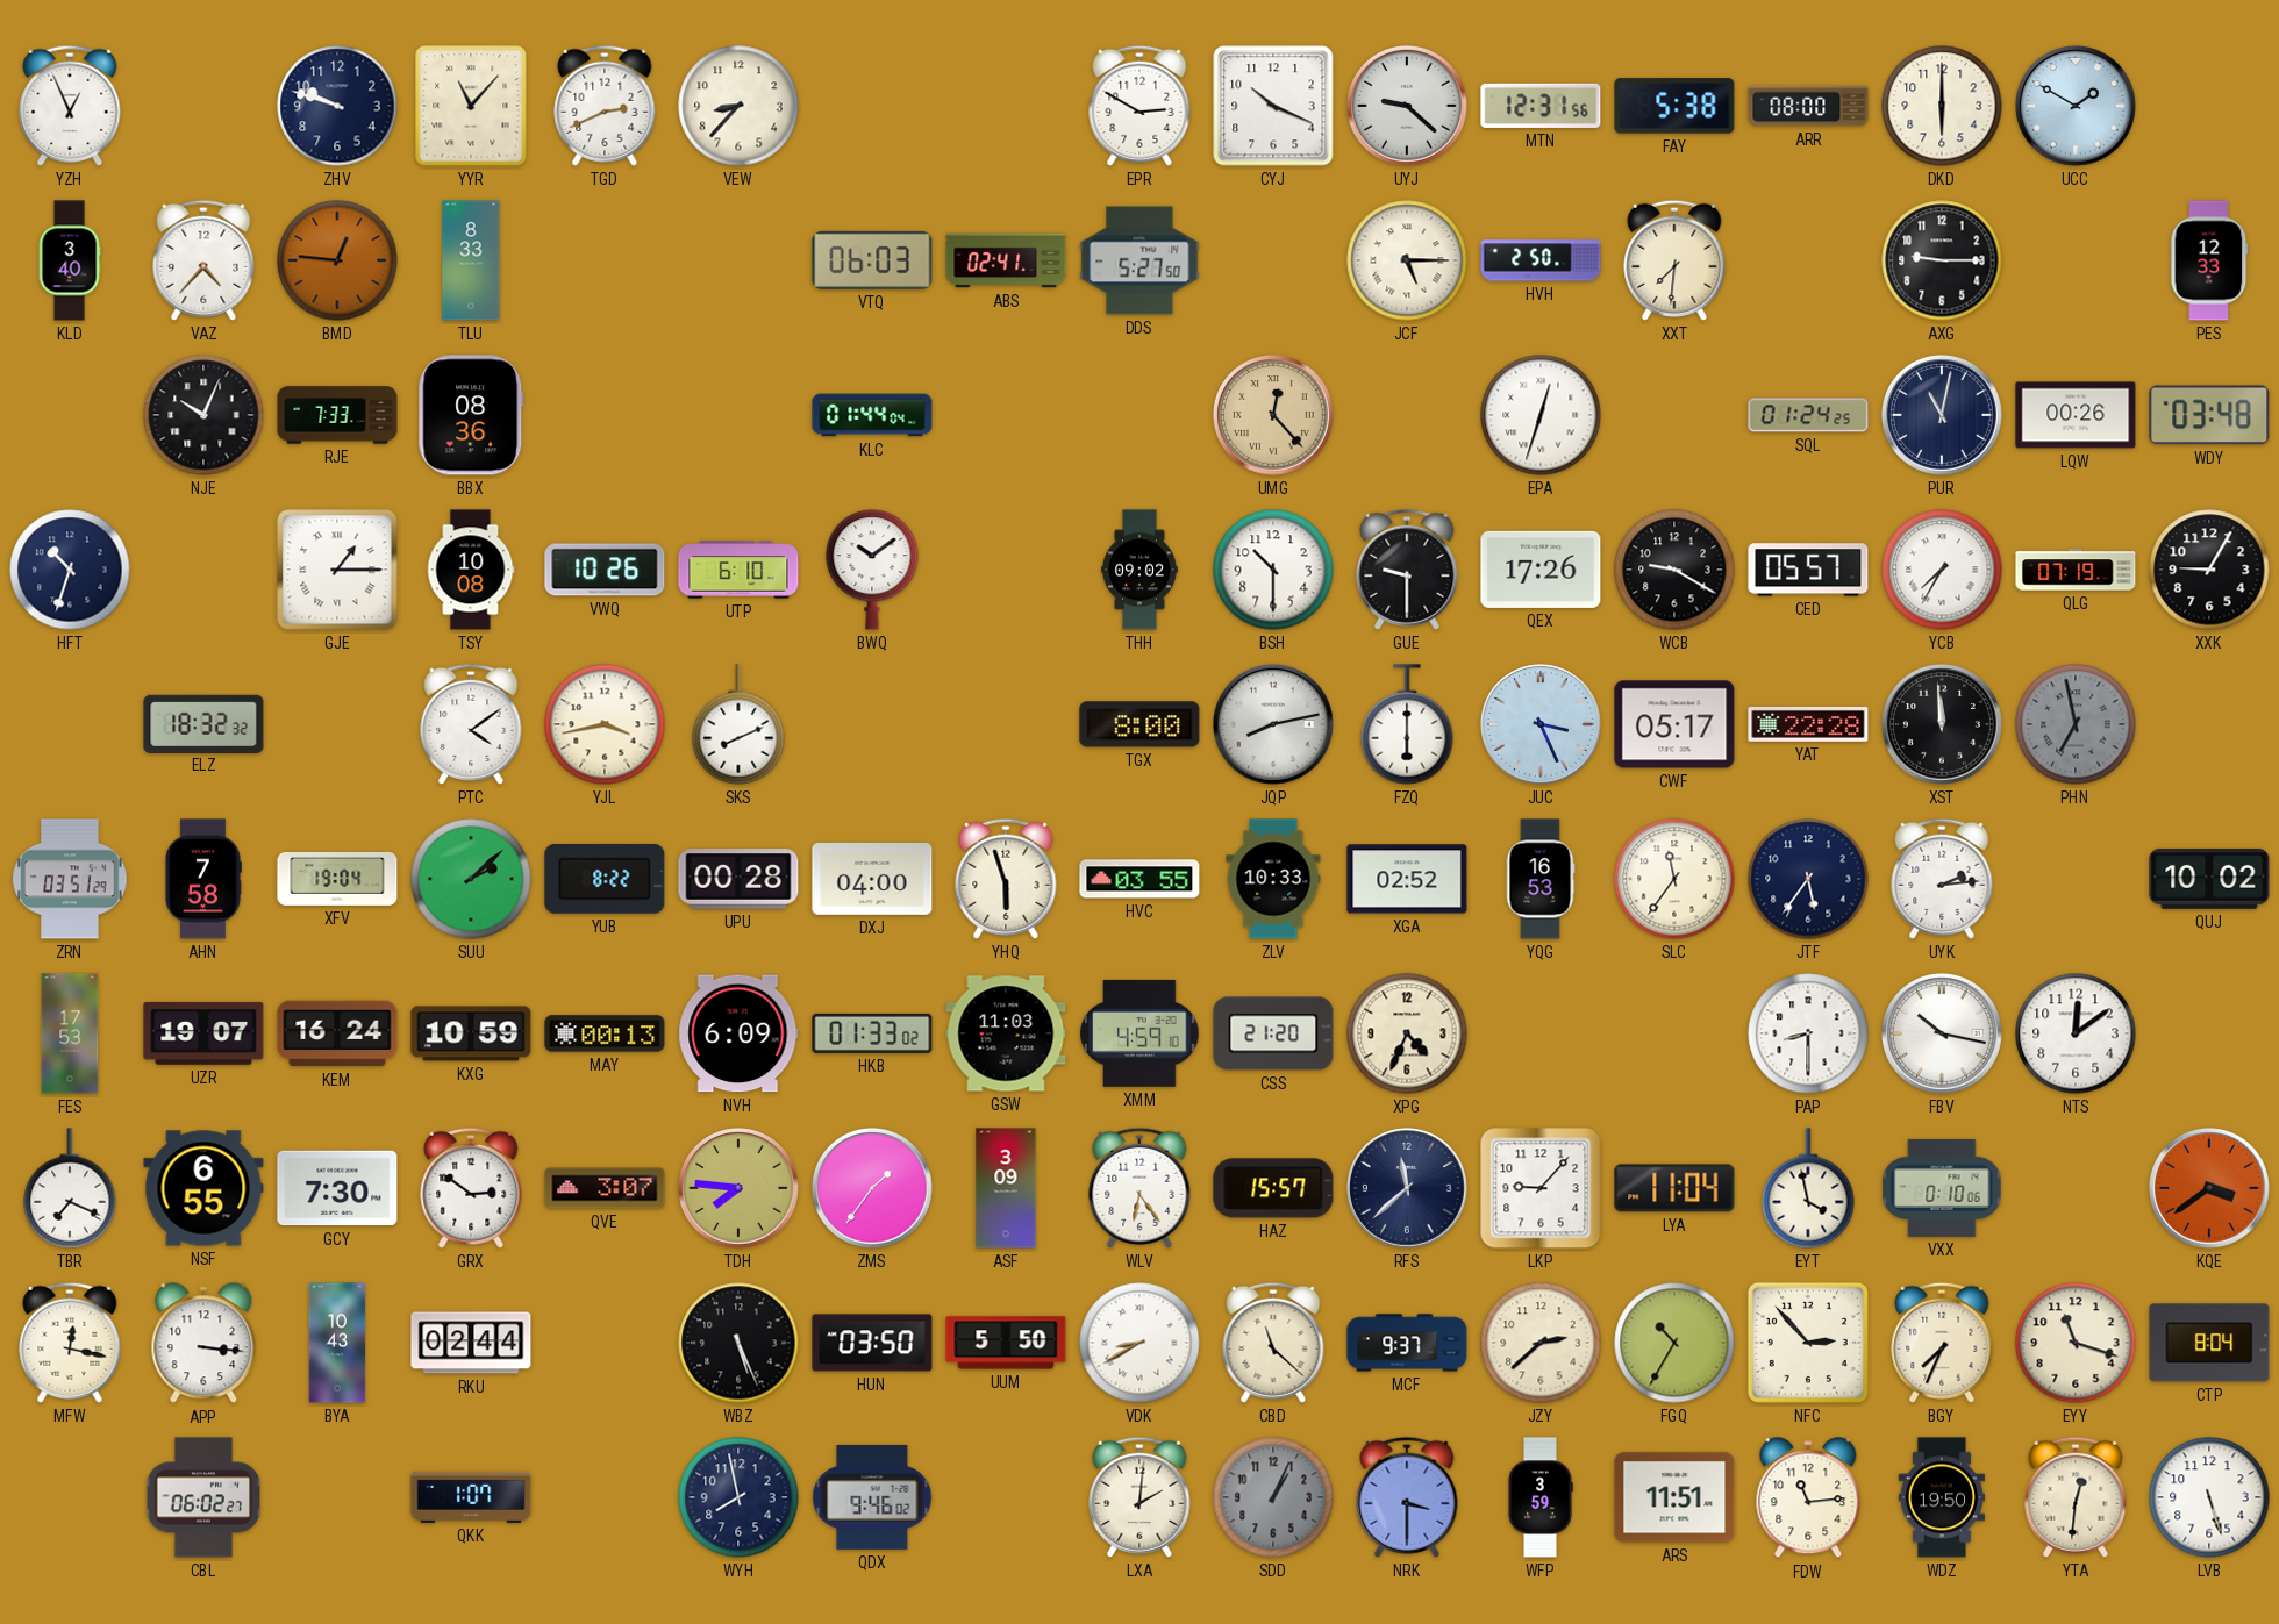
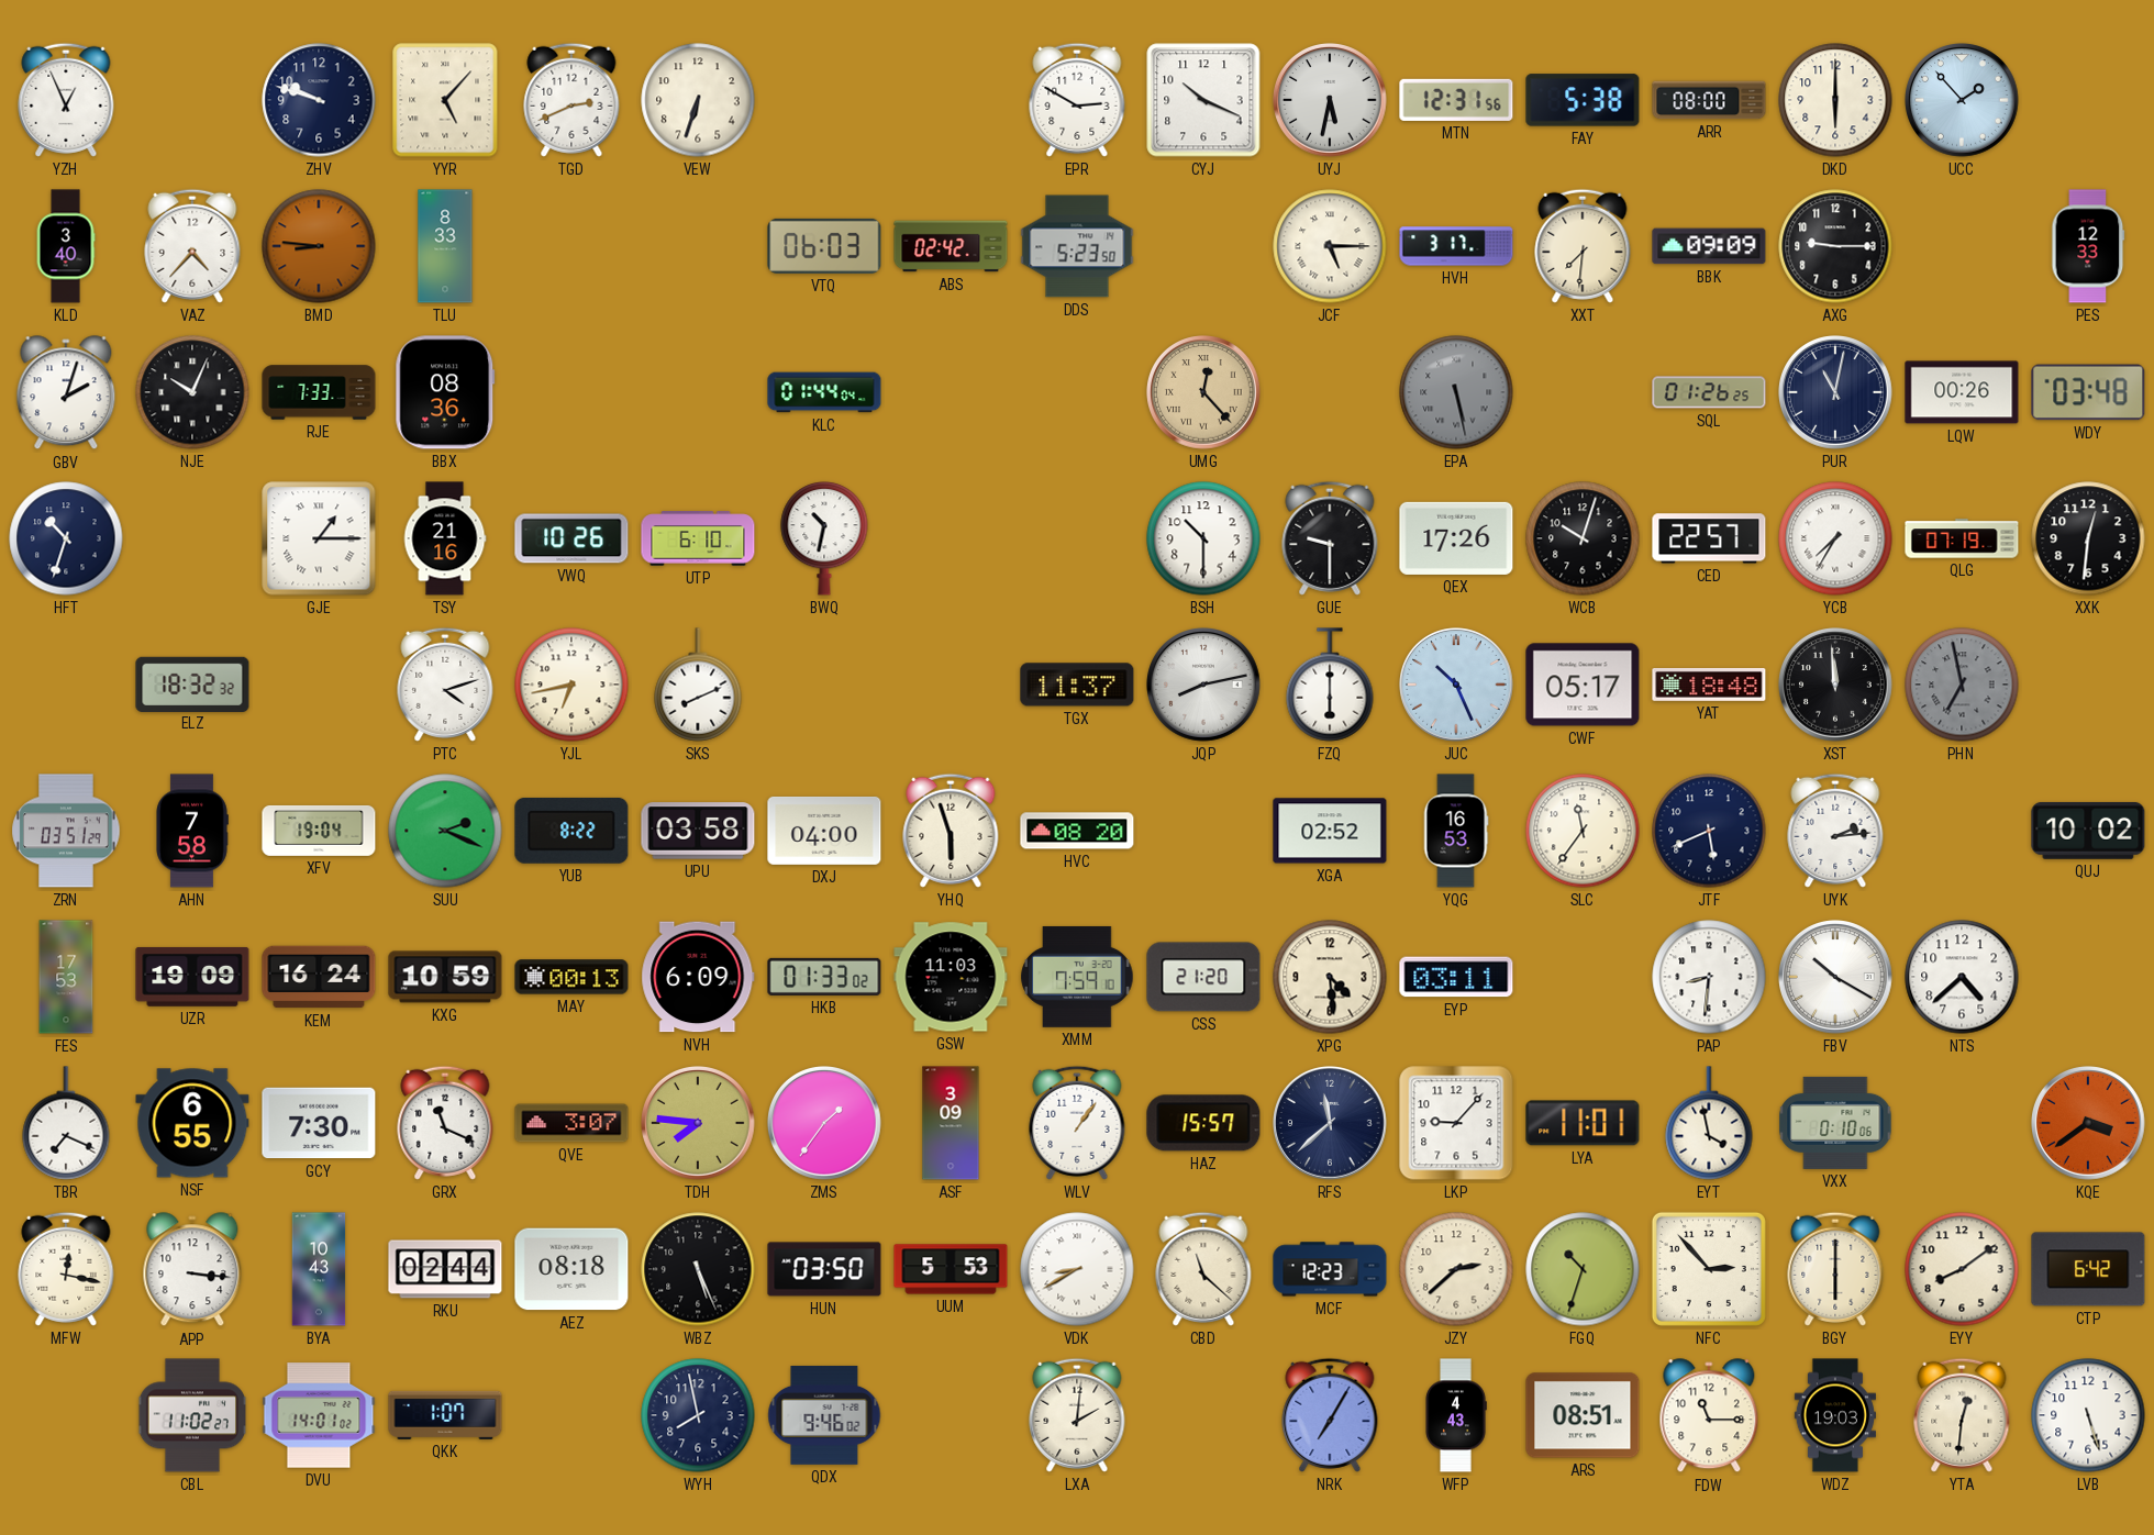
YYR: 11:07 -> 5:07 (445, 100)
VEW: 8:37 -> 6:33 (698, 100)
UYJ: 9:22 -> 5:32 (1331, 101)
UCC: 1:50 -> 1:53 (1963, 101)
BMD: 12:46 -> 8:46 (319, 246)
ABS: 02:41 -> 02:42 (951, 246)
DDS: 5:27 -> 5:23 (1077, 246)
HVH: 2:50 -> 3:17 (1456, 246)
BBK: none -> 09:09 (1709, 246)
GBV: none -> 2:03 (66, 393)
EPA: 12:33 -> 5:28 (1456, 392)
EPA dial: white -> grey (1456, 392)
SQL: 01:24 -> 01:26 (1709, 392)
TSY: 10:08 -> 21:16 (445, 538)
BWQ: 10:09 -> 10:32 (824, 540)
THH: 09:02 -> none (1141, 570)
WCB: 9:20 -> 10:03 (1583, 538)
CED: 05:57 -> 22:57 (1709, 538)
XXK: 9:05 -> 12:31 (2088, 538)
PTC: 4:09 -> 4:12 (445, 685)
YJL: 3:43 -> 6:43 (571, 685)
TGX: 8:00 -> 11:37 (1077, 685)
JUC: 3:26 -> 10:26 (1457, 686)
YAT: 22:28 -> 18:48 (1709, 685)
SUU: 2:08 -> 2:19 (445, 831)
UPU: 00:28 -> 03:58 (698, 831)
HVC: 03:55 -> 08:20 (1077, 831)
ZLV: 10:33 -> none (1273, 879)
JTF: 5:36 -> 5:41 (1709, 831)
UZR: 19:07 -> 19:09 (192, 977)
XMM: 4:59 -> 7:59 (1077, 977)
XPG: 4:34 -> 4:29 (1330, 977)
EYP: none -> 03:11 (1456, 977)
PAP: 8:30 -> 8:31 (1709, 977)
FBV: 10:17 -> 10:20 (1836, 978)
NTS: 12:09 -> 4:38 (1962, 977)
GRX: 2:51 -> 11:19 (445, 1123)
WLV: 6:24 -> 1:06 (1077, 1123)
LYA: 11:04 -> 11:01 (1583, 1123)
AEZ: none -> 08:18 (571, 1269)
UUM: 5:50 -> 5:53 (951, 1269)
MCF: 9:37 -> 12:23 (1330, 1269)
FGQ: 10:35 -> 10:33 (1583, 1269)
BGY: 7:34 -> 6:00 (1835, 1269)
EYY: 11:18 -> 8:09 (1962, 1269)
CTP: 8:04 -> 6:42 (2088, 1269)
CBL: 06:02 -> 11:02 (192, 1415)
DVU: none -> 14:01 (319, 1415)
SDD: 1:04 -> none (1273, 1497)
NRK: 3:30 -> 7:05 (1330, 1415)
WFP: 3:59 -> 4:43 (1456, 1415)
ARS: 11:51 -> 08:51 (1583, 1415)
FDW: 11:14 -> 11:15 (1709, 1416)
WDZ: 19:50 -> 19:03 (1834, 1415)
